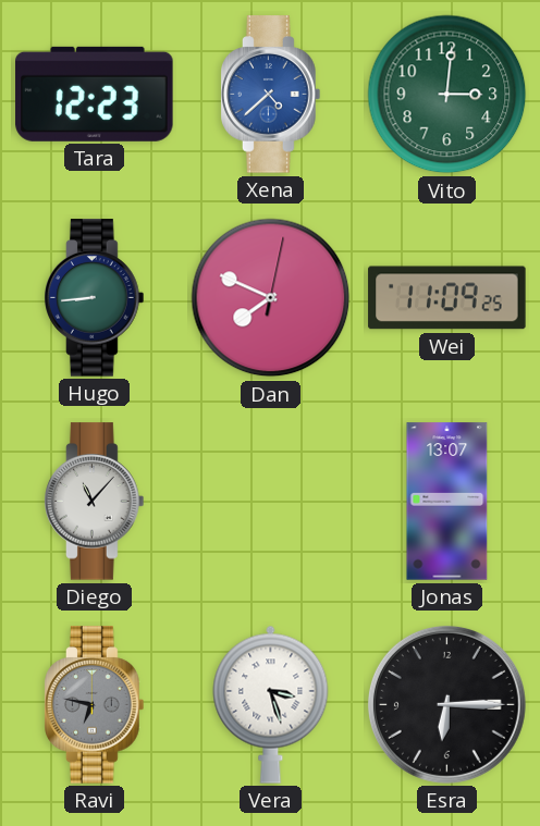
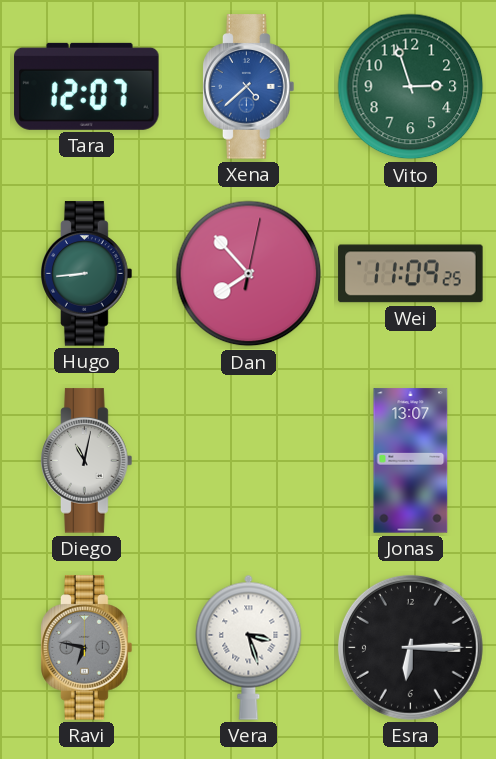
Tara: 12:23 -> 12:07 (87, 86)
Vito: 3:01 -> 2:57 (411, 87)
Dan: 7:49 -> 7:53 (249, 274)
Diego: 11:07 -> 11:02 (87, 461)
